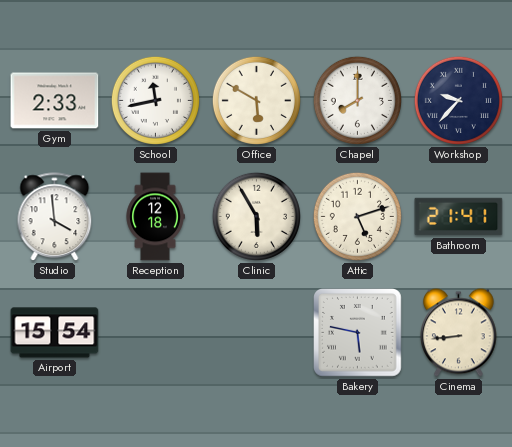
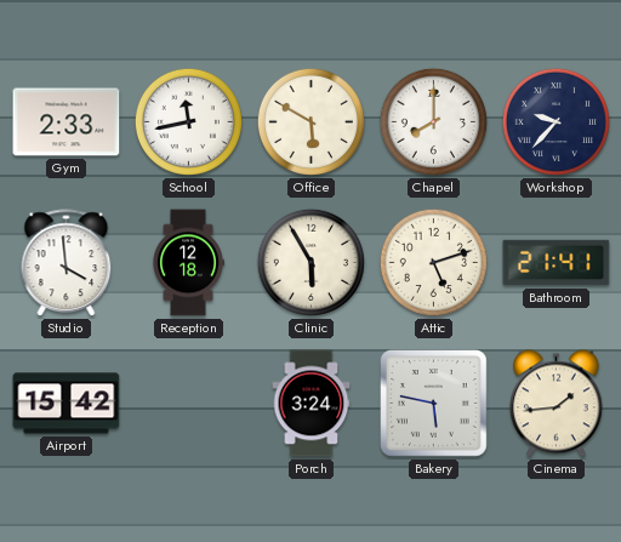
Airport: 15:54 -> 15:42 (67, 404)
Porch: none -> 3:24 (312, 404)
Cinema: 8:44 -> 1:44 (556, 404)
